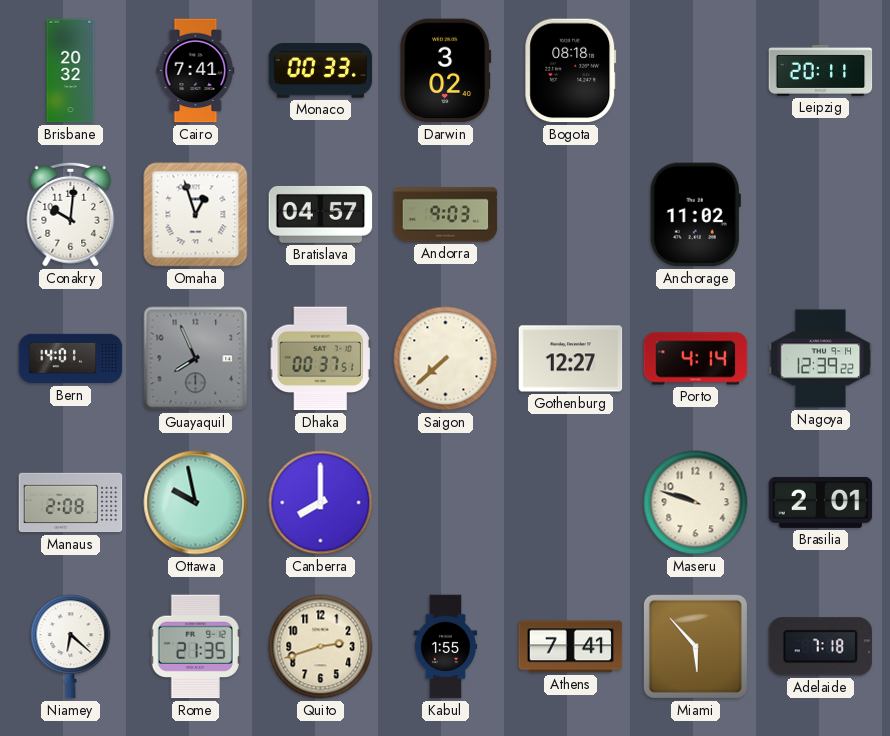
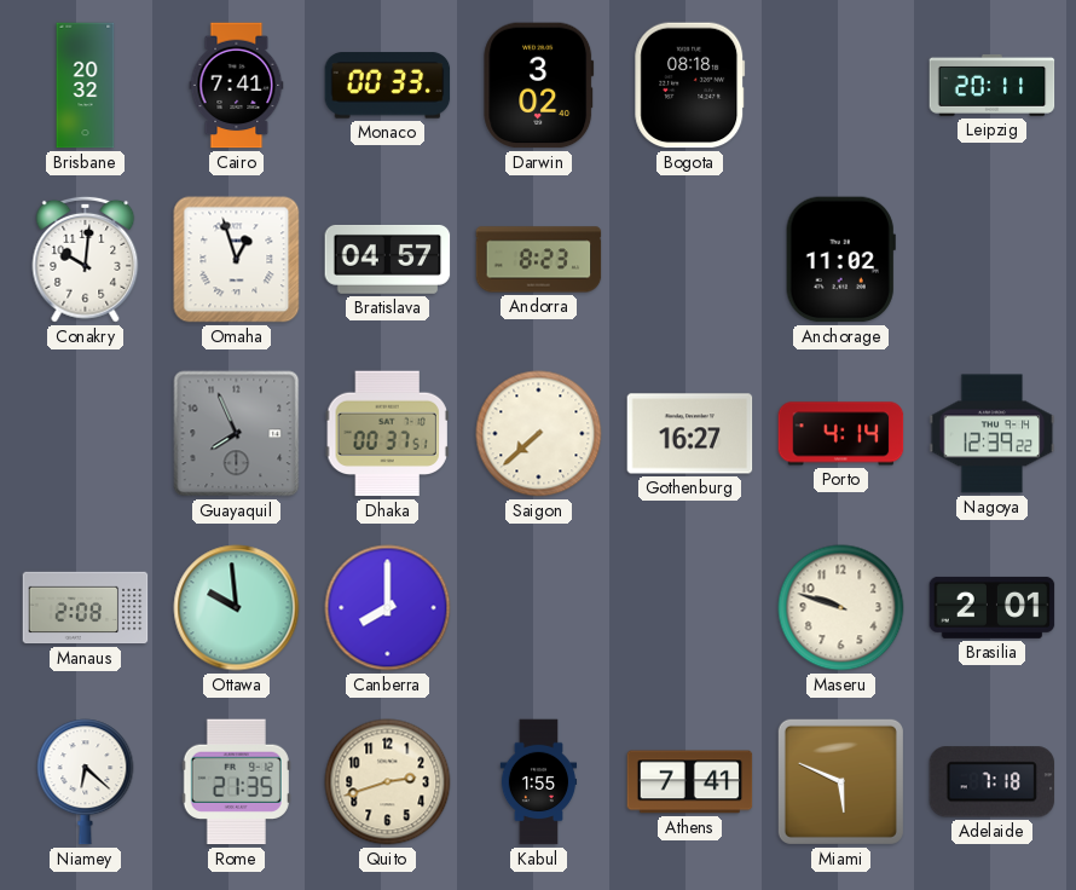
Andorra: 9:03 -> 8:23 (539, 260)
Bern: 14:01 -> none (71, 359)
Gothenburg: 12:27 -> 16:27 (690, 434)
Ottawa: 9:58 -> 9:59 (237, 608)
Miami: 5:53 -> 5:49 (840, 781)
